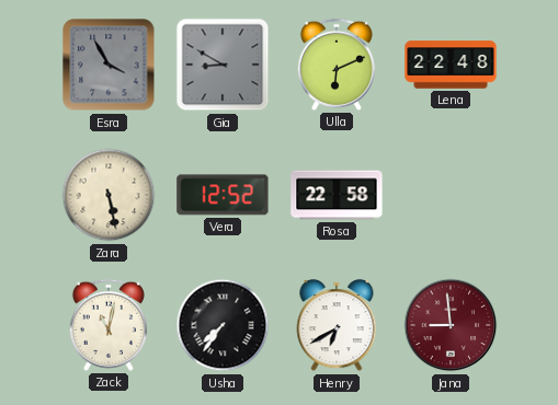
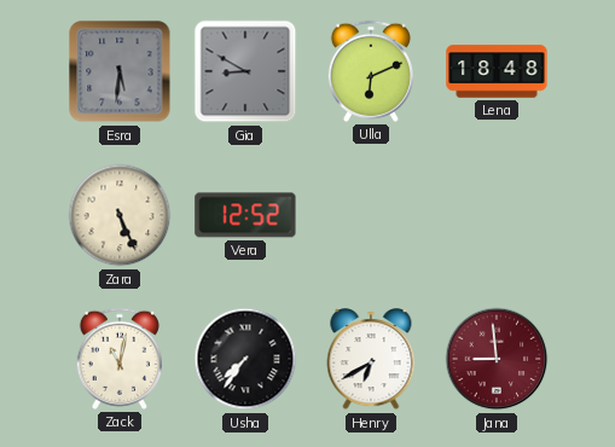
Esra: 3:55 -> 5:31 (120, 71)
Lena: 22:48 -> 18:48 (497, 71)
Zara: 5:28 -> 5:26 (120, 215)
Rosa: 22:58 -> none (337, 195)
